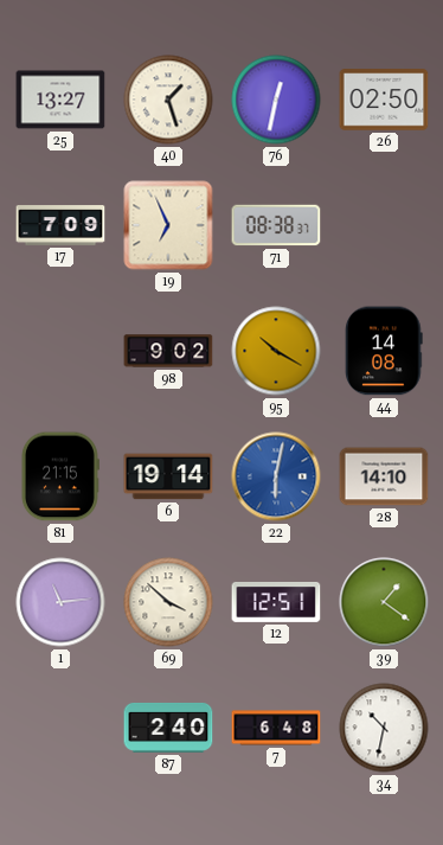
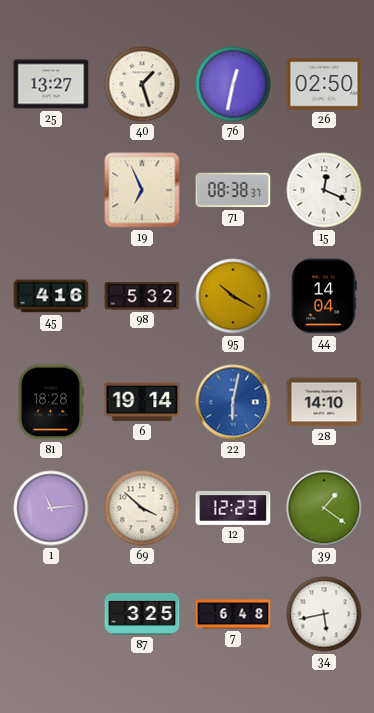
17: 7:09 -> none (60, 225)
15: none -> 12:19 (324, 190)
45: none -> 4:16 (51, 296)
98: 9:02 -> 5:32 (142, 296)
44: 14:08 -> 14:04 (324, 296)
81: 21:15 -> 18:28 (51, 402)
12: 12:51 -> 12:23 (233, 508)
87: 2:40 -> 3:25 (142, 614)
34: 10:32 -> 5:43 (324, 614)
